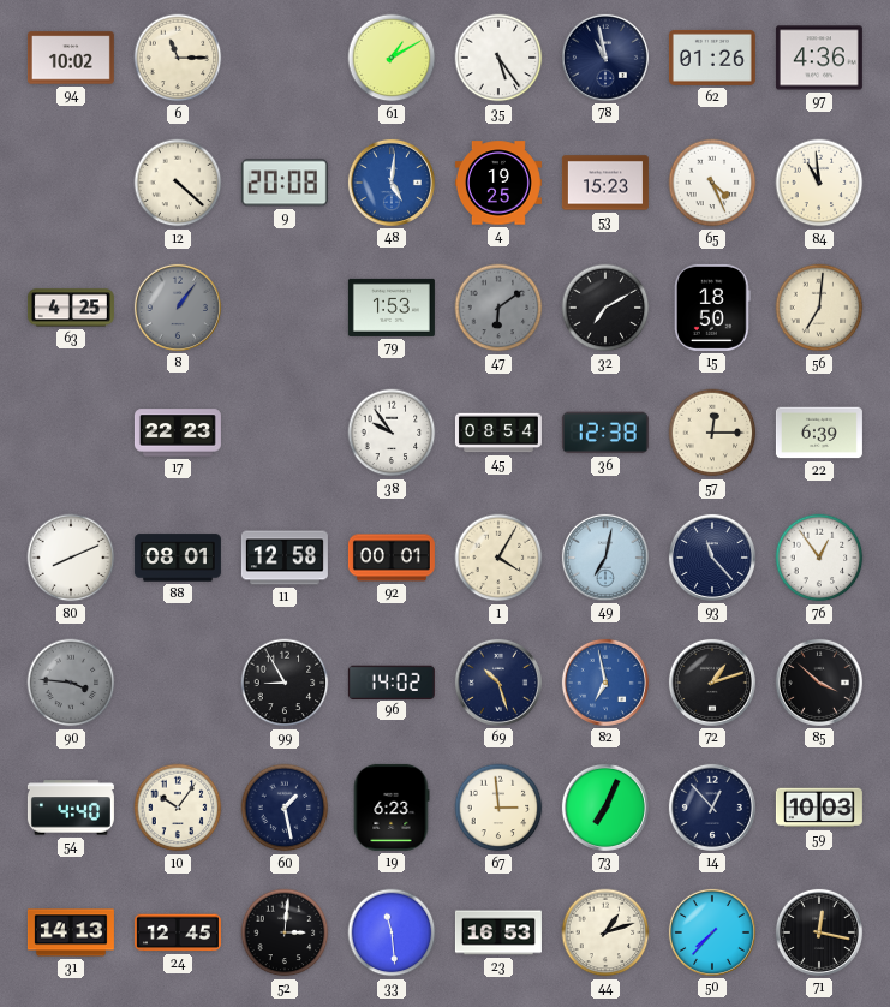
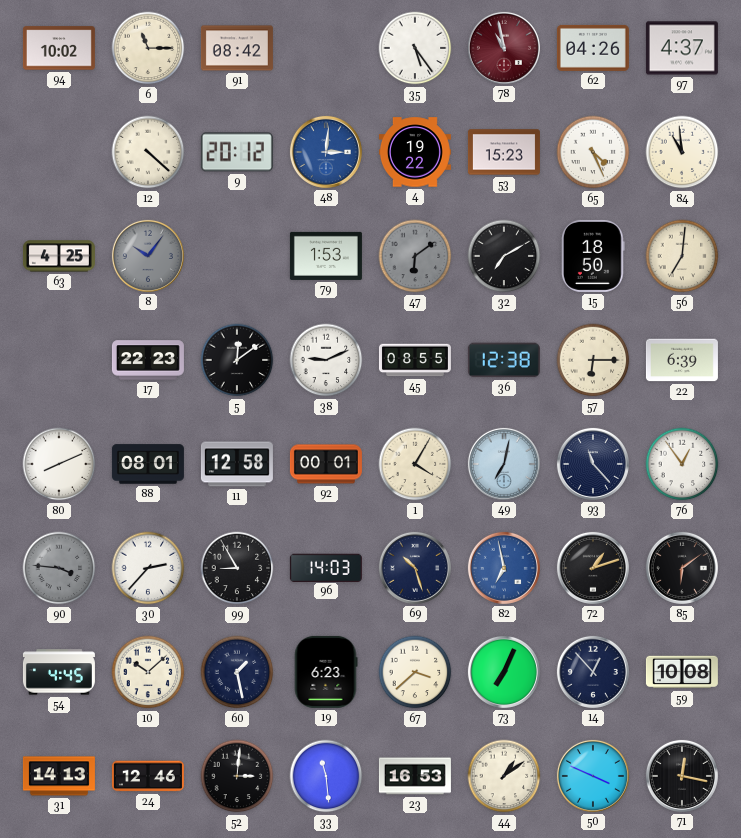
91: none -> 08:42 (237, 48)
61: 1:10 -> none (392, 58)
78 dial: navy -> burgundy (504, 48)
62: 01:26 -> 04:26 (593, 48)
97: 4:36 -> 4:37 (682, 48)
9: 20:08 -> 20:12 (237, 152)
48: 5:01 -> 3:01 (326, 152)
4: 19:25 -> 19:22 (415, 152)
8: 1:06 -> 10:06 (148, 256)
5: none -> 12:09 (237, 360)
38: 9:54 -> 9:11 (326, 360)
45: 08:54 -> 08:55 (415, 360)
57: 12:15 -> 6:15 (593, 360)
30: none -> 2:37 (148, 568)
96: 14:02 -> 14:03 (326, 567)
85: 3:52 -> 6:09 (682, 568)
54: 4:40 -> 4:45 (59, 672)
10: 10:06 -> 10:08 (148, 672)
67: 2:59 -> 3:38 (415, 672)
59: 10:03 -> 10:08 (682, 672)
24: 12:45 -> 12:46 (148, 776)
44: 1:12 -> 1:09 (504, 776)
50: 7:37 -> 3:49 (593, 776)
